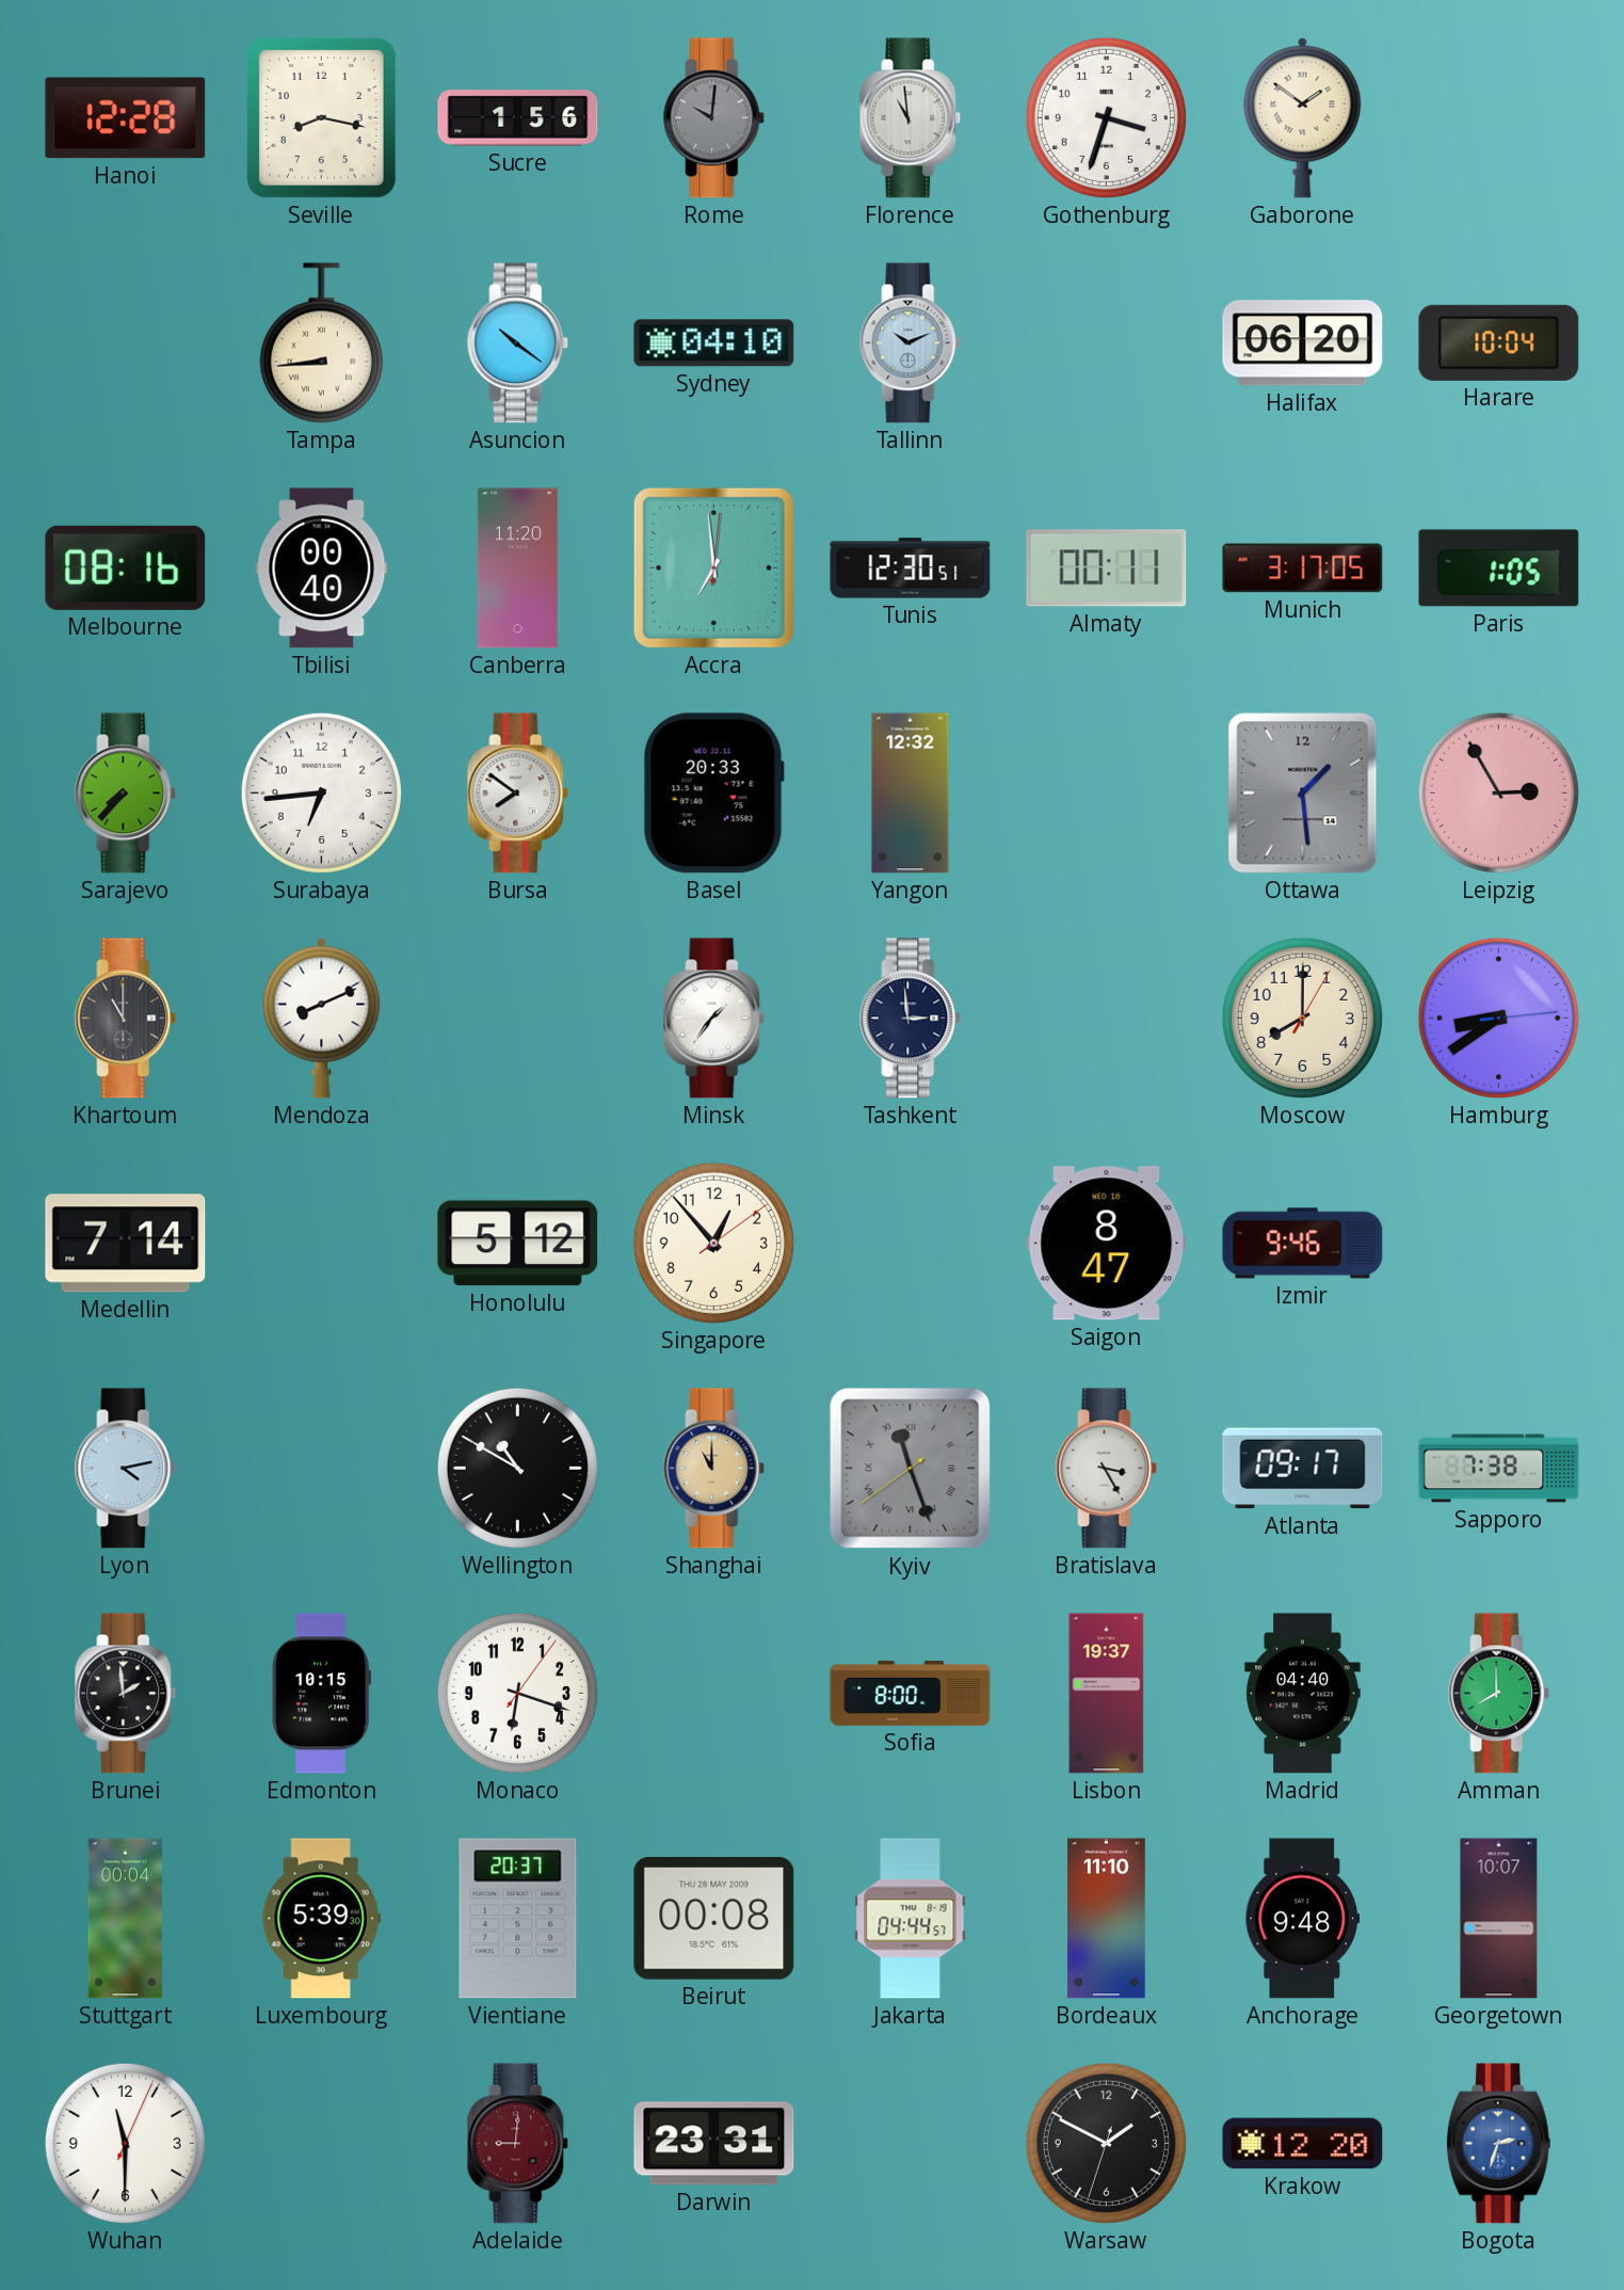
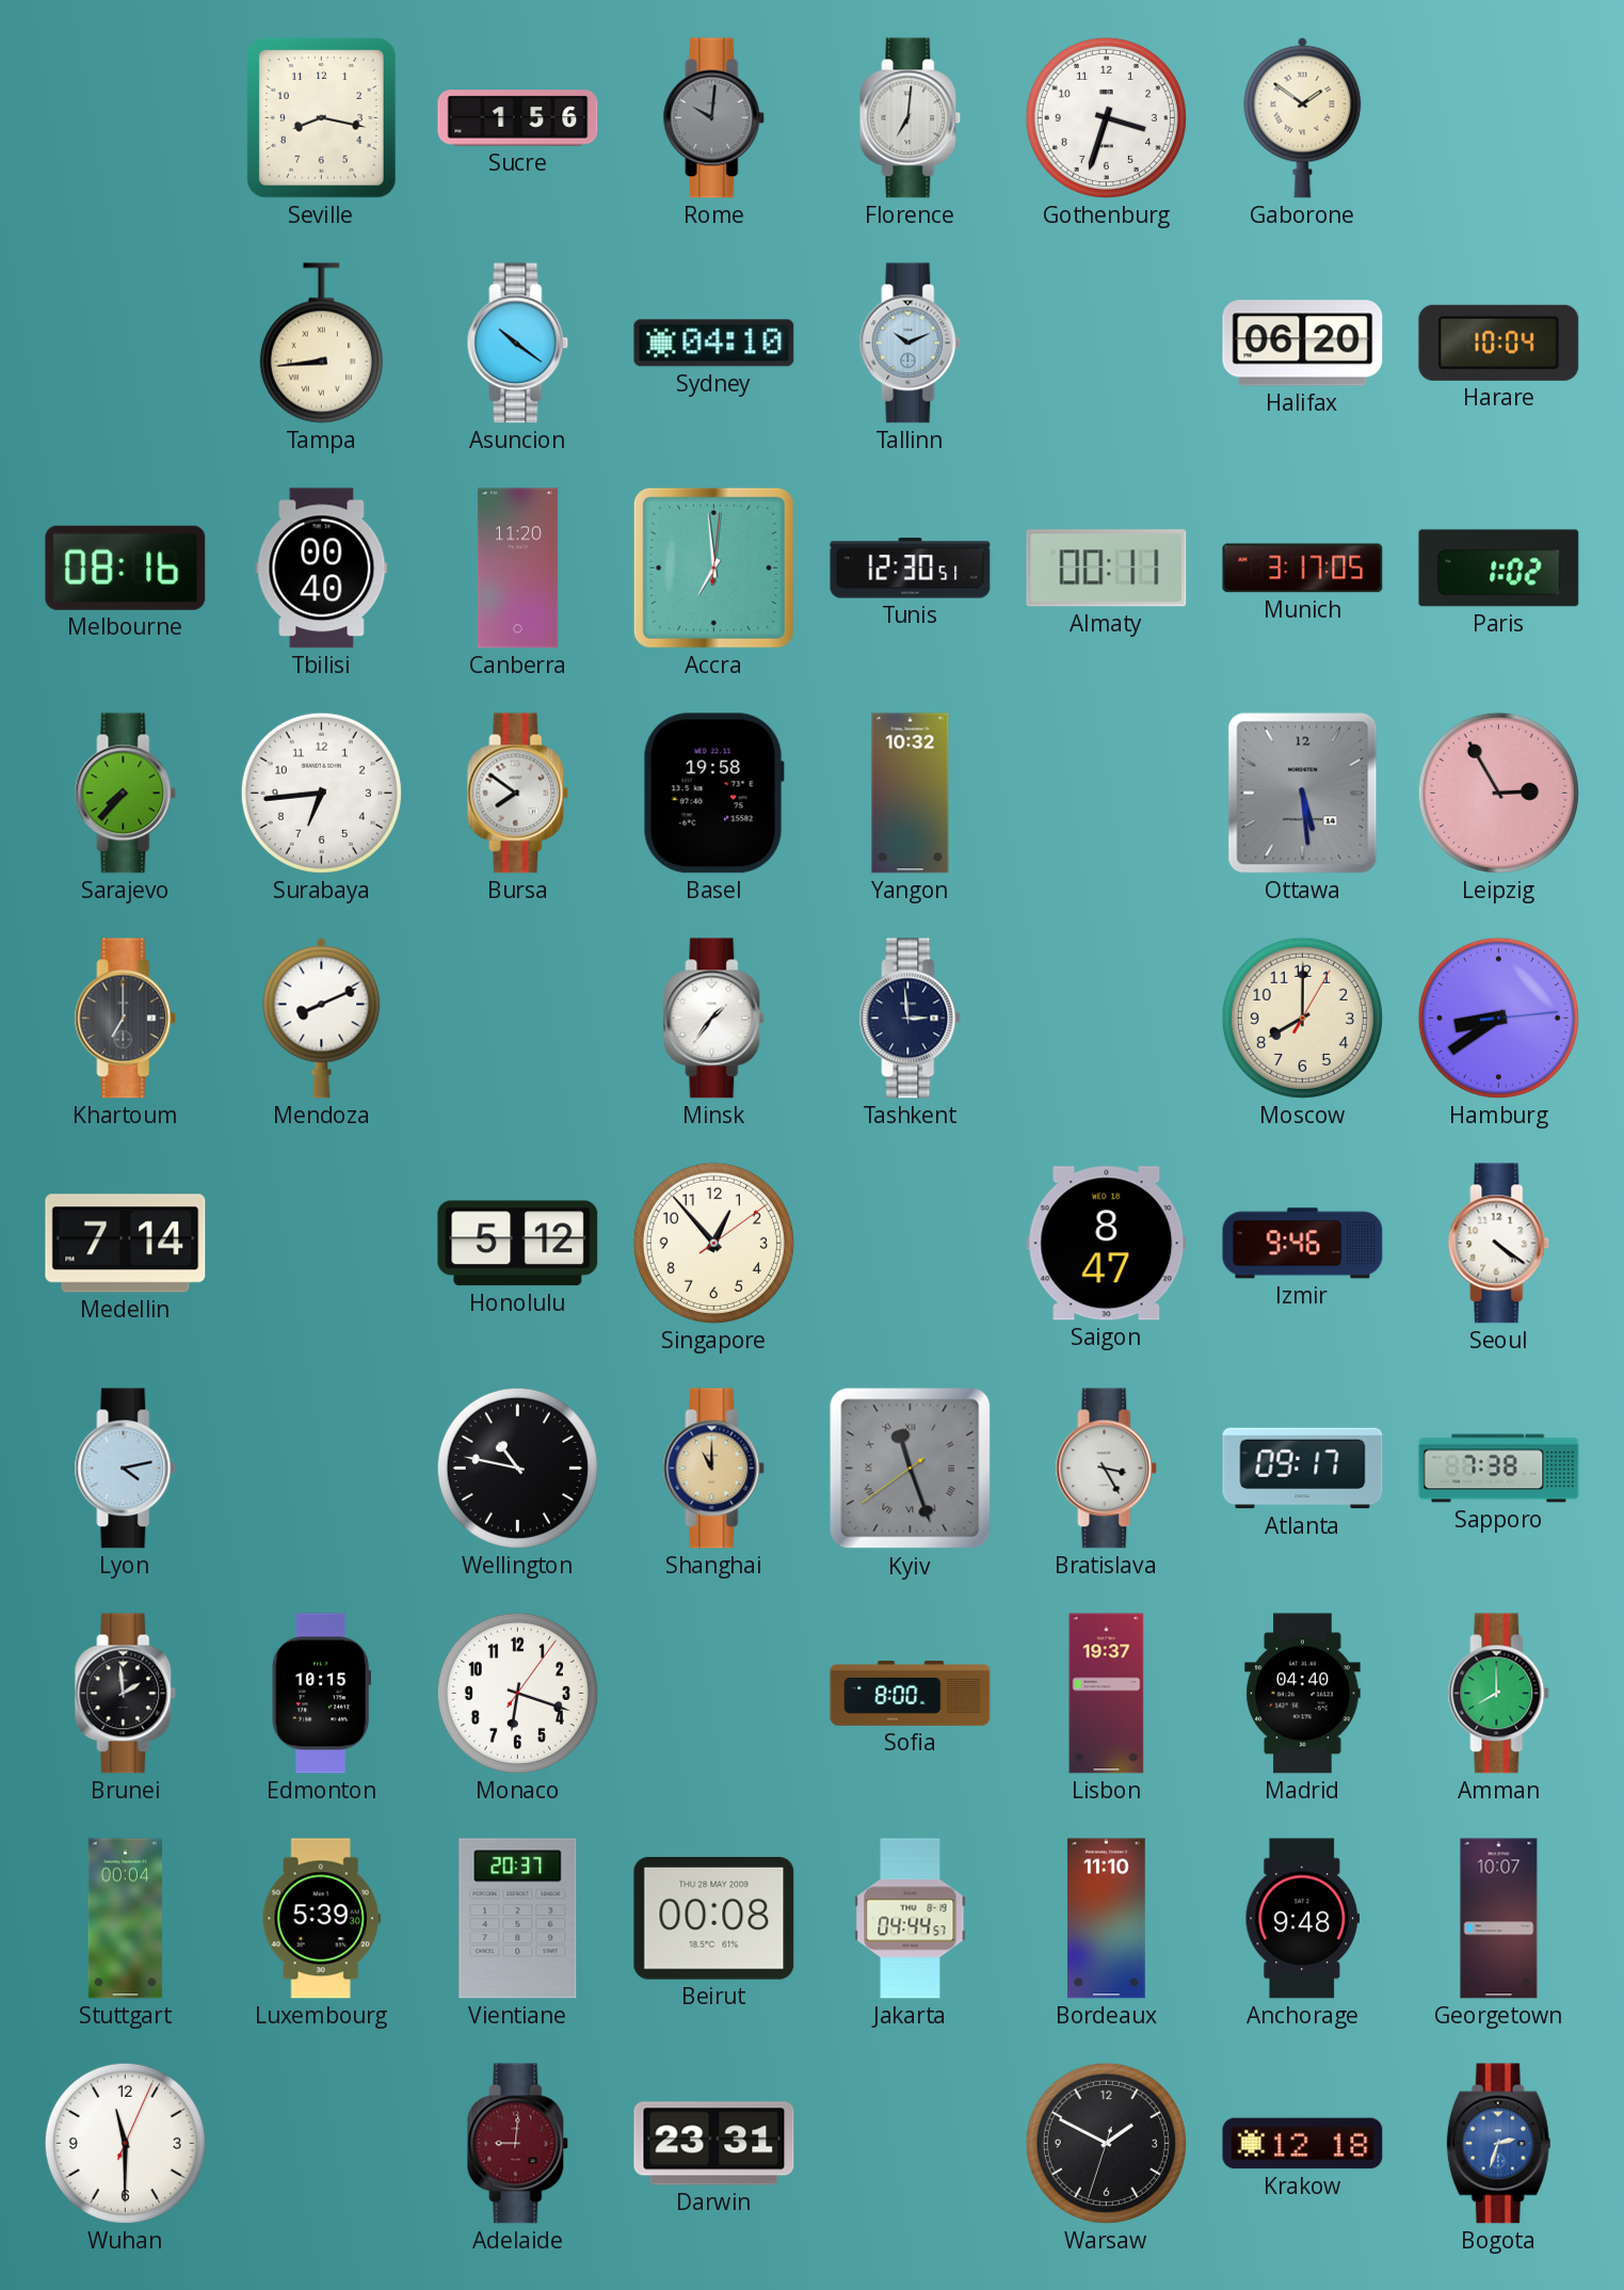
Hanoi: 12:28 -> none (126, 118)
Florence: 10:59 -> 7:01 (911, 118)
Paris: 1:05 -> 1:02 (1499, 569)
Basel: 20:33 -> 19:58 (713, 794)
Yangon: 12:32 -> 10:32 (911, 794)
Ottawa: 1:29 -> 5:29 (1303, 794)
Khartoum: 11:00 -> 7:00 (126, 1019)
Seoul: none -> 4:21 (1499, 1244)
Wellington: 10:50 -> 10:47 (517, 1468)
Krakow: 12:20 -> 12:18 (1303, 2144)
